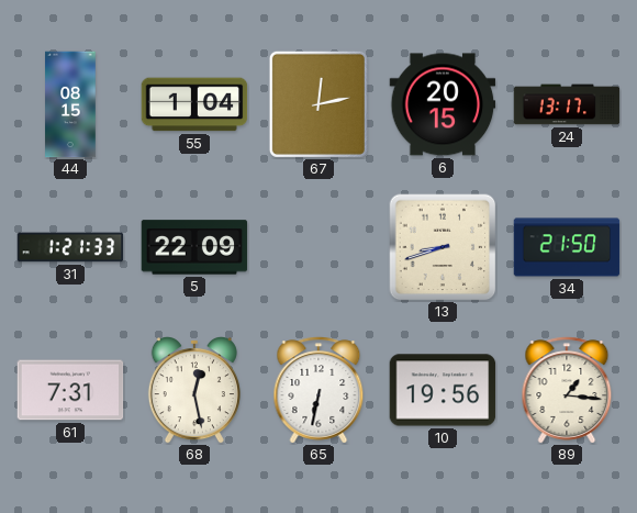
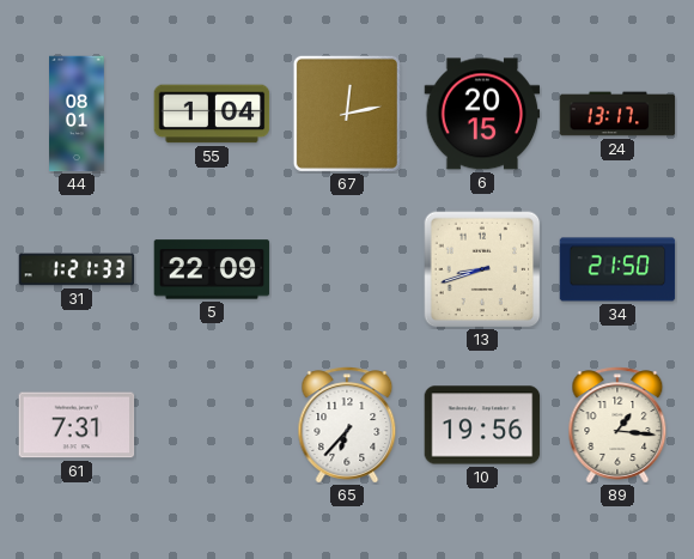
44: 08:15 -> 08:01 (77, 114)
68: 12:28 -> none (194, 391)
65: 6:32 -> 6:37 (347, 425)
